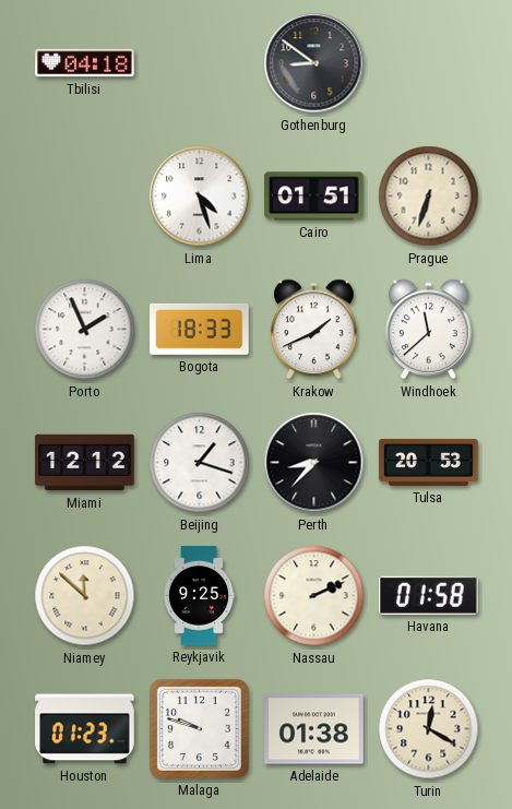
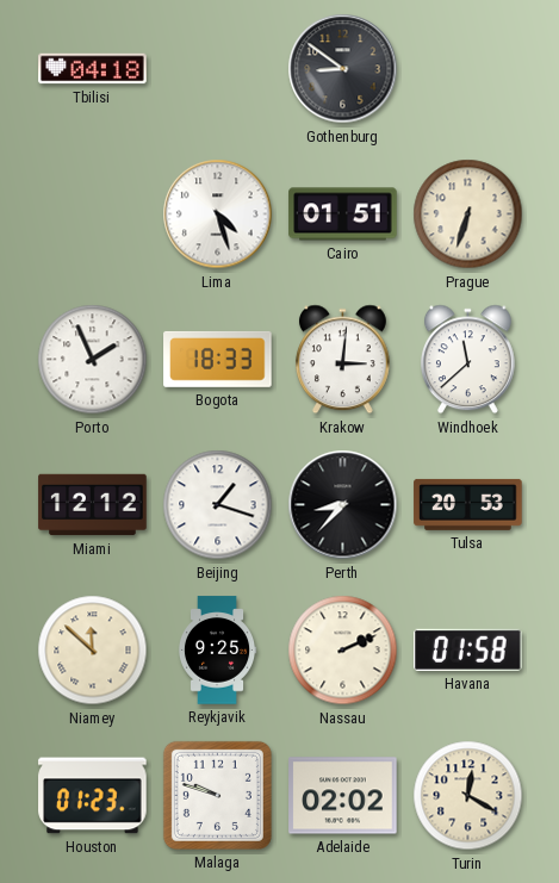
Krakow: 1:41 -> 3:01 (342, 360)
Adelaide: 01:38 -> 02:02 (343, 796)
